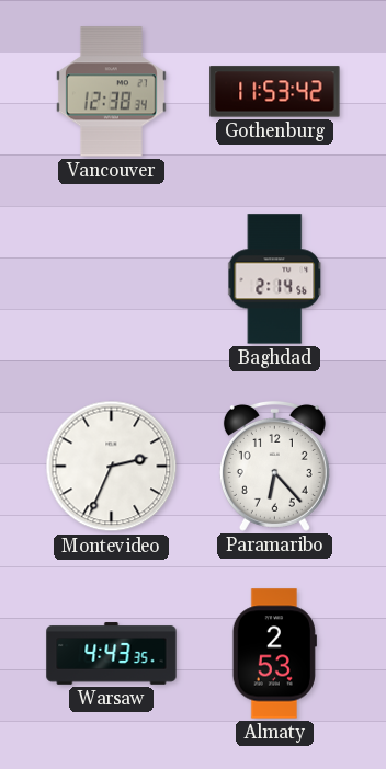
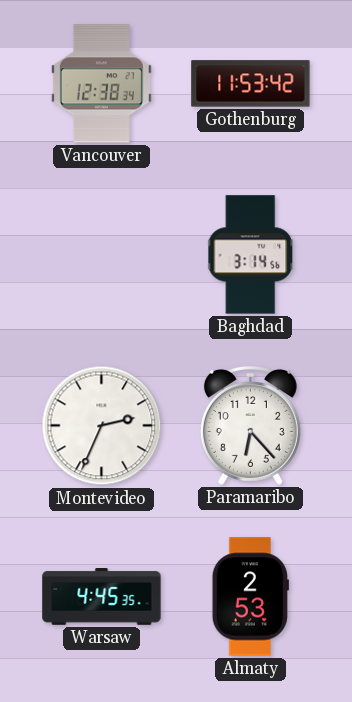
Baghdad: 2:14 -> 3:14 (251, 255)
Warsaw: 4:43 -> 4:45 (102, 597)
